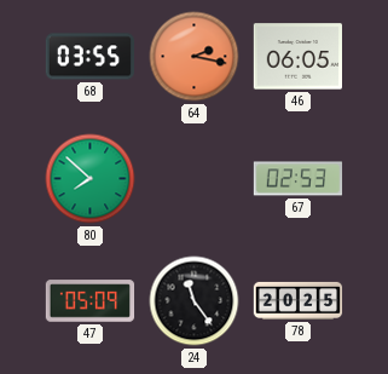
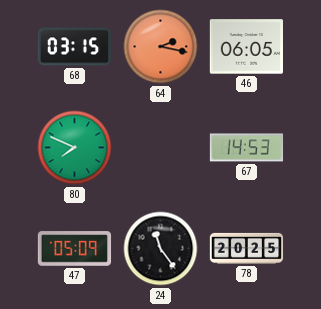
68: 03:55 -> 03:15 (74, 47)
80: 7:52 -> 7:49 (75, 148)
67: 02:53 -> 14:53 (247, 148)
